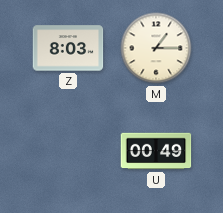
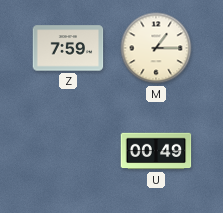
Z: 8:03 -> 7:59 (68, 48)
